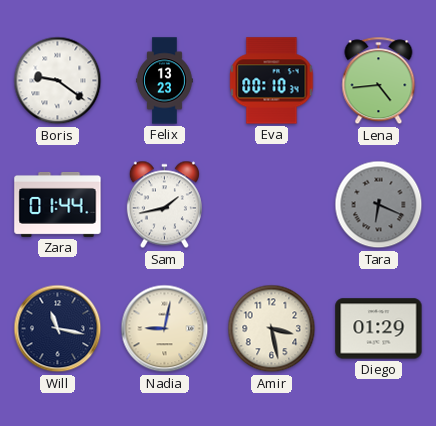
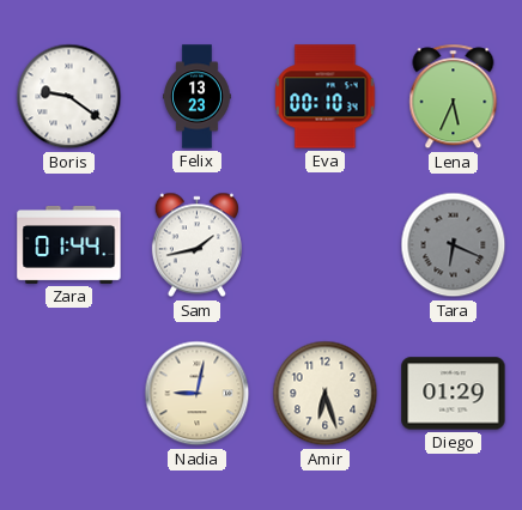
Lena: 4:44 -> 5:34 (454, 97)
Will: 11:17 -> none (58, 329)
Amir: 3:28 -> 6:27 (326, 394)
